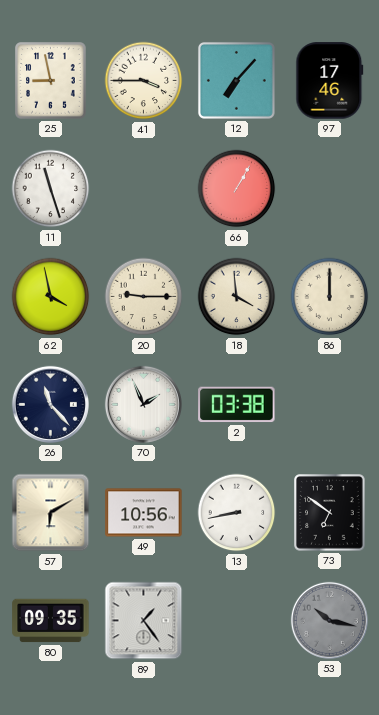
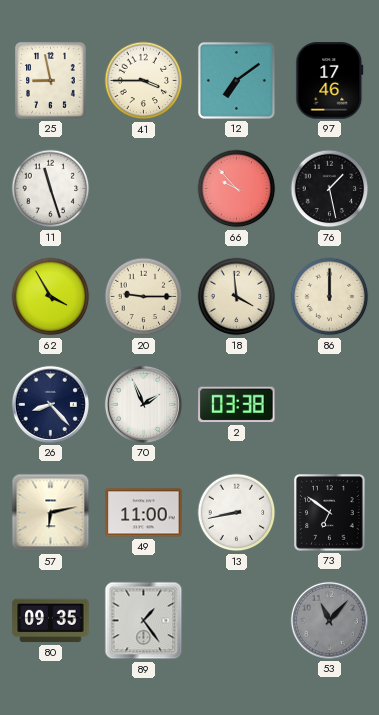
12: 7:07 -> 7:09 (236, 80)
66: 1:05 -> 9:53 (237, 189)
76: none -> 1:28 (330, 189)
62: 3:58 -> 3:55 (51, 297)
26: 11:23 -> 8:23 (50, 404)
57: 6:10 -> 6:13 (51, 513)
49: 10:56 -> 11:00 (144, 513)
53: 10:17 -> 11:07 (329, 620)
